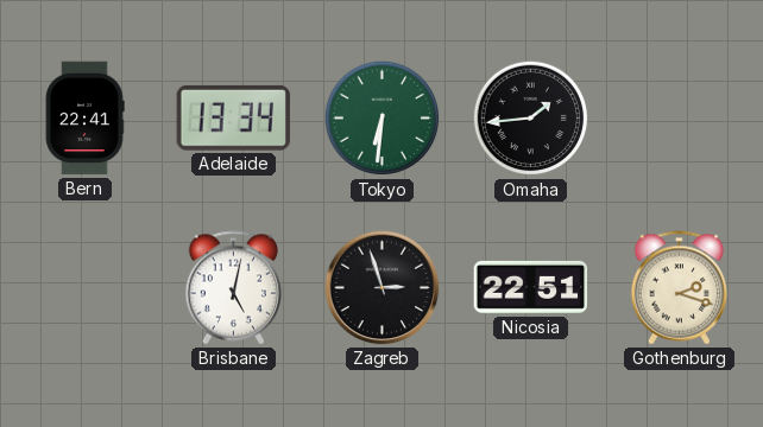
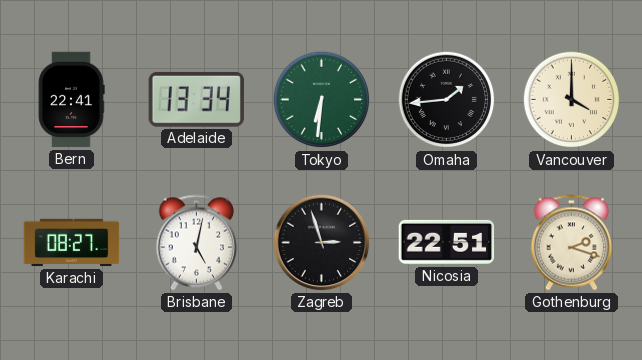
Vancouver: none -> 4:00 (572, 100)
Karachi: none -> 08:27 (72, 243)
